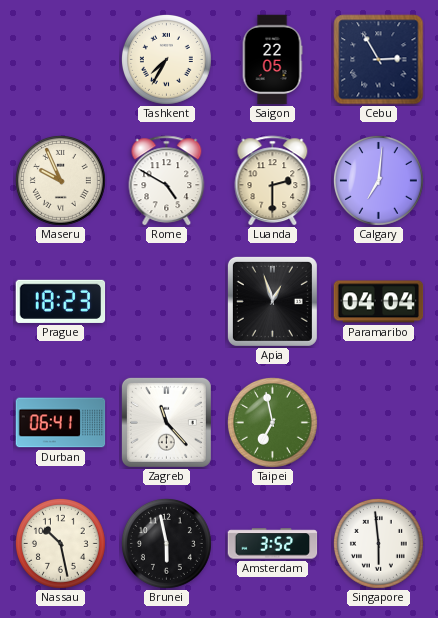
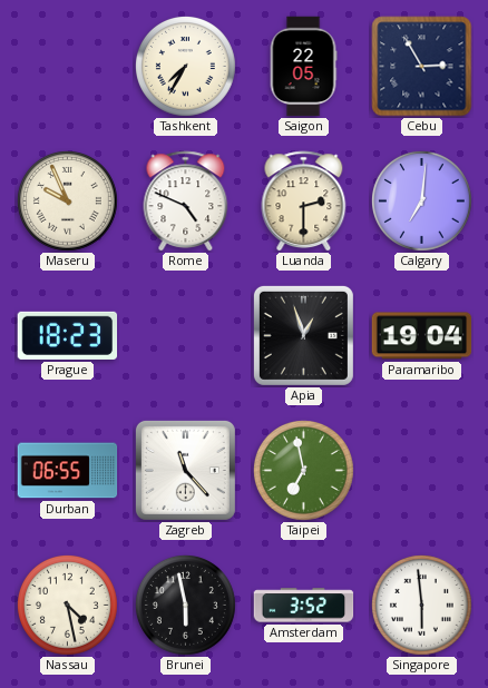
Rome: 4:50 -> 4:49 (186, 202)
Paramaribo: 04:04 -> 19:04 (422, 336)
Durban: 06:41 -> 06:55 (68, 471)
Nassau: 10:28 -> 4:28 (67, 605)
